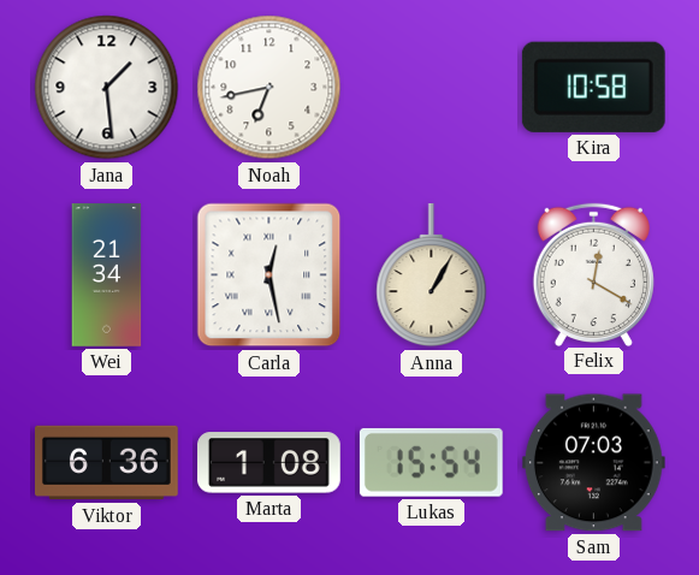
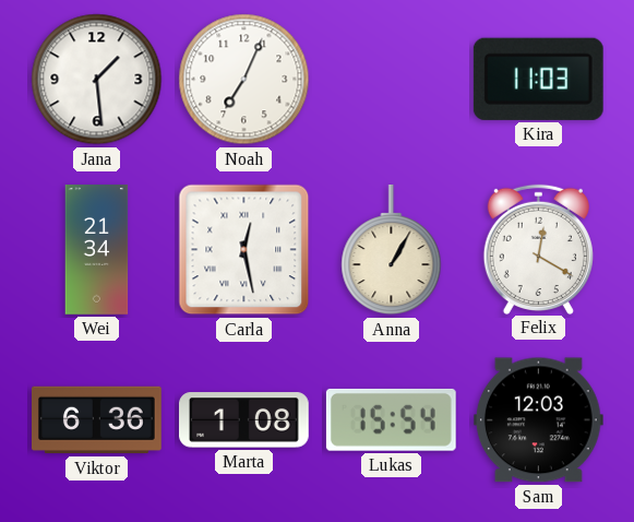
Noah: 6:43 -> 7:04 (244, 80)
Kira: 10:58 -> 11:03 (538, 79)
Sam: 07:03 -> 12:03 (538, 420)
